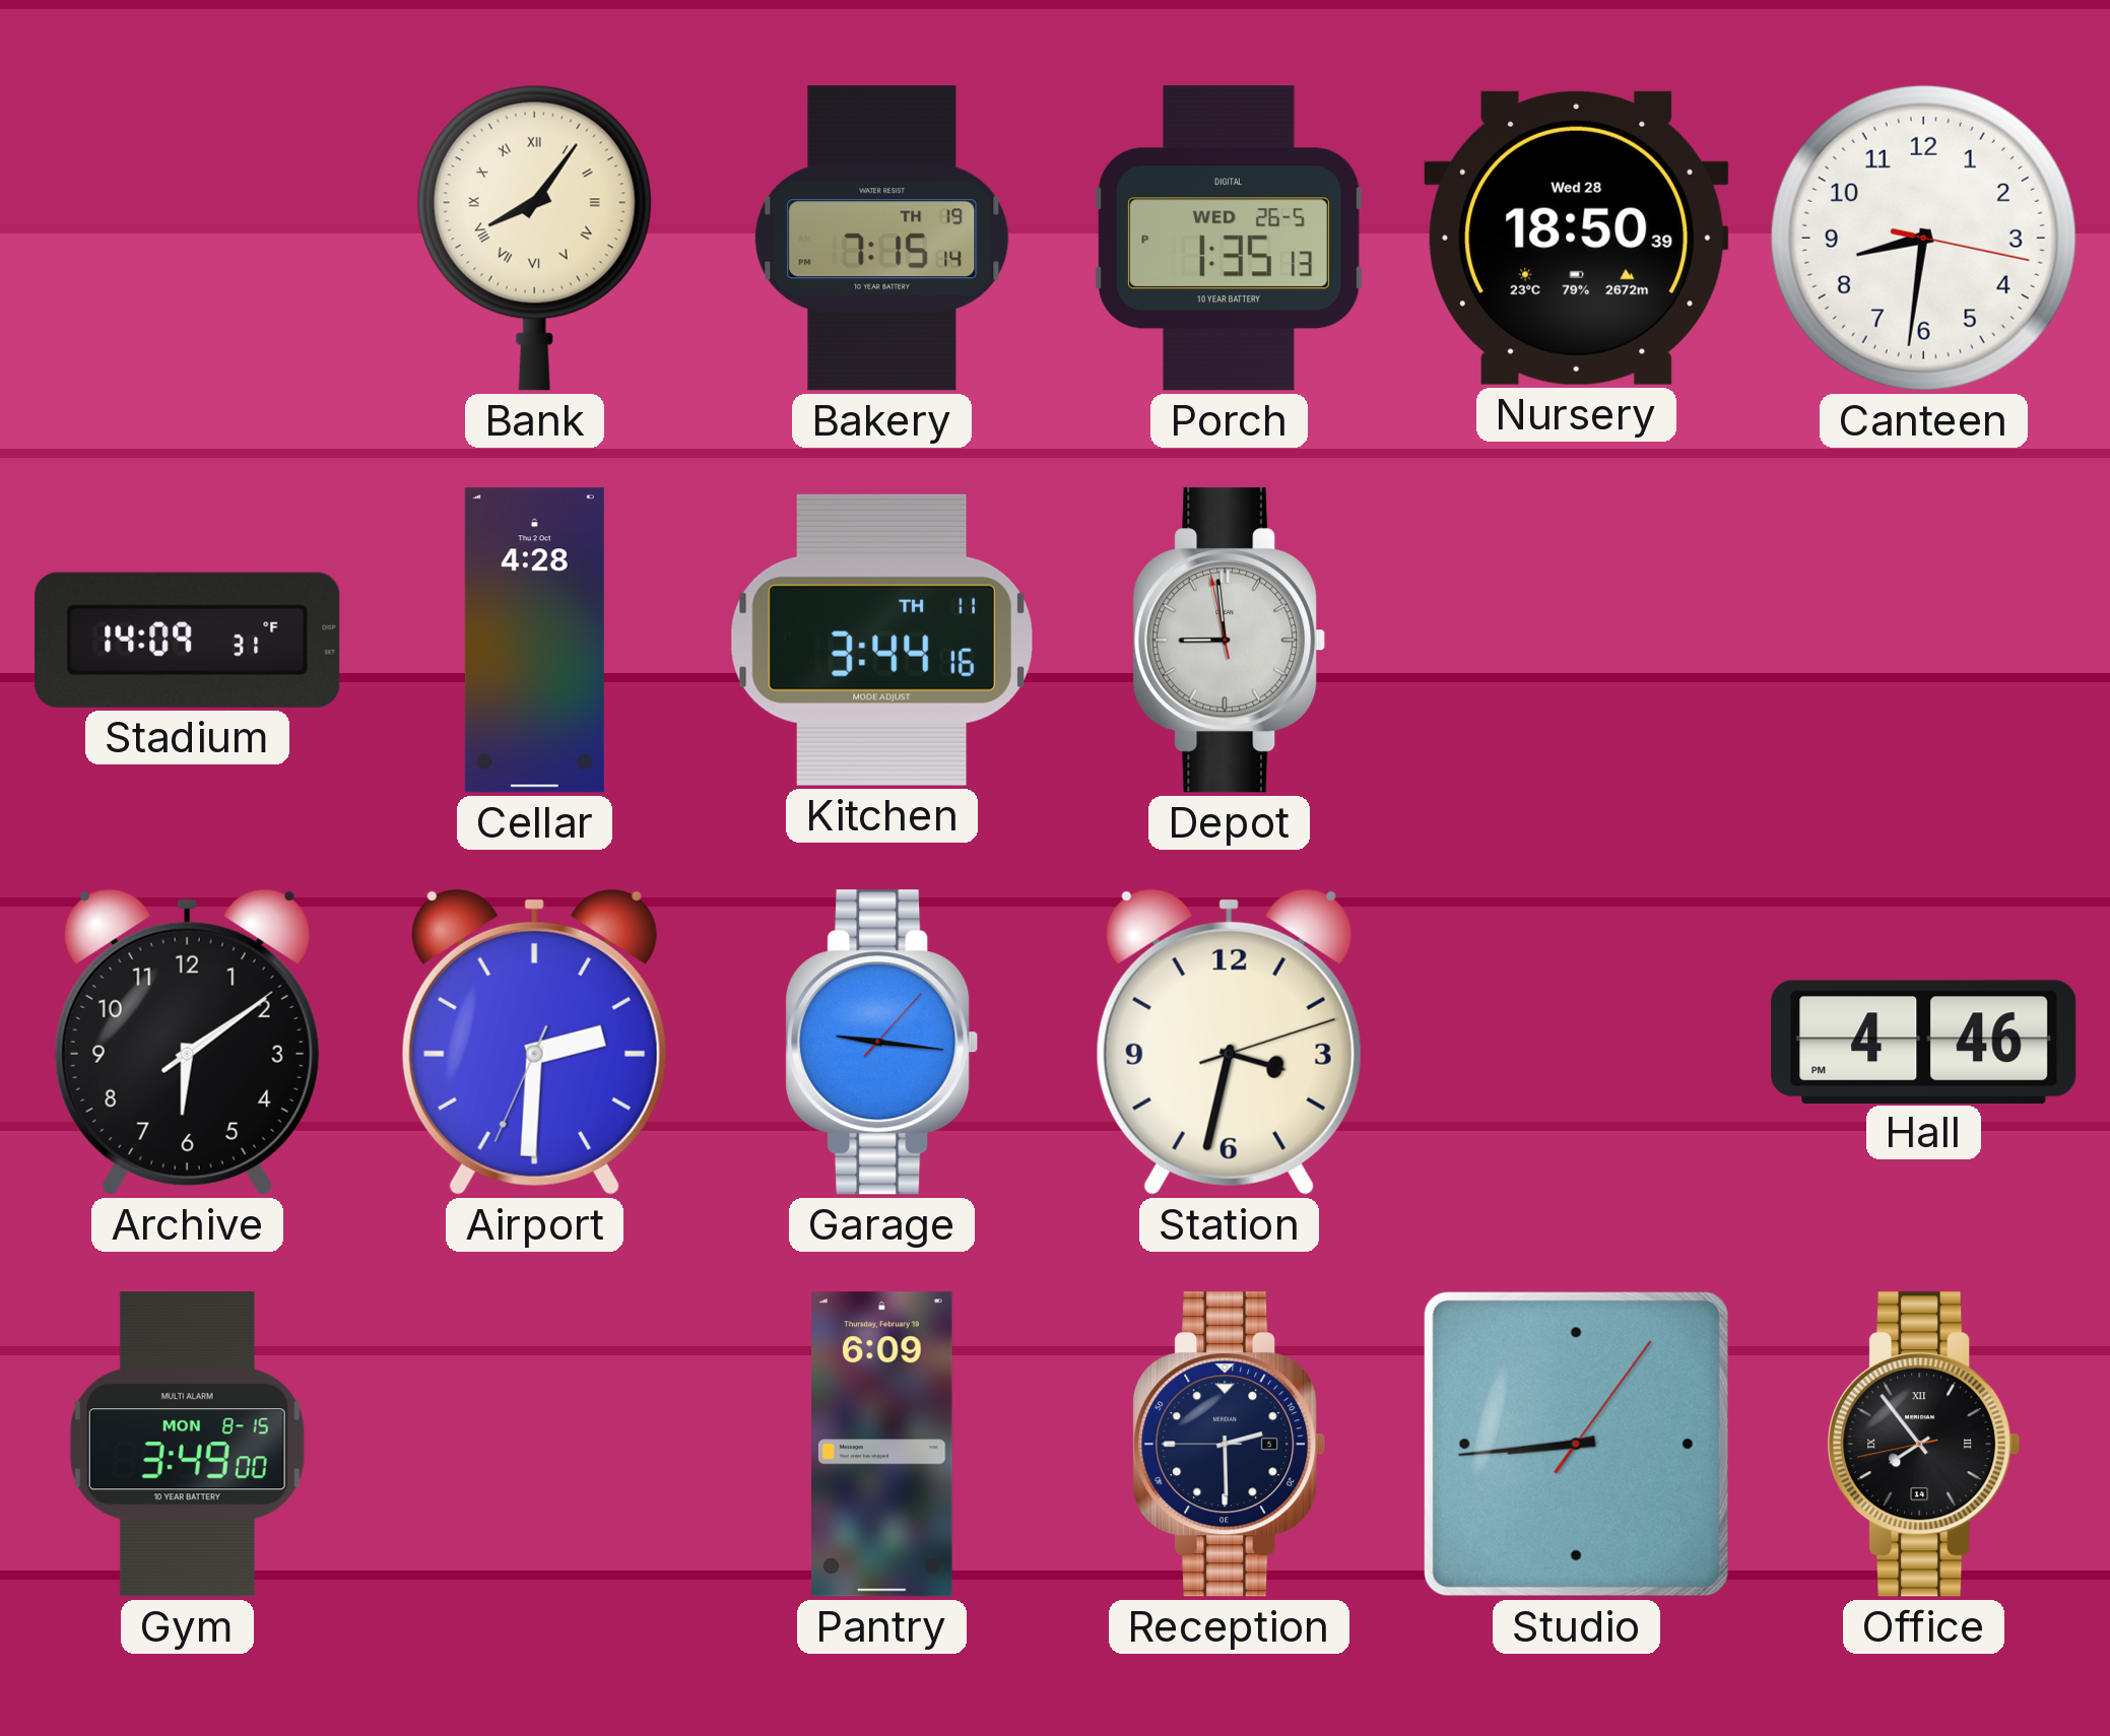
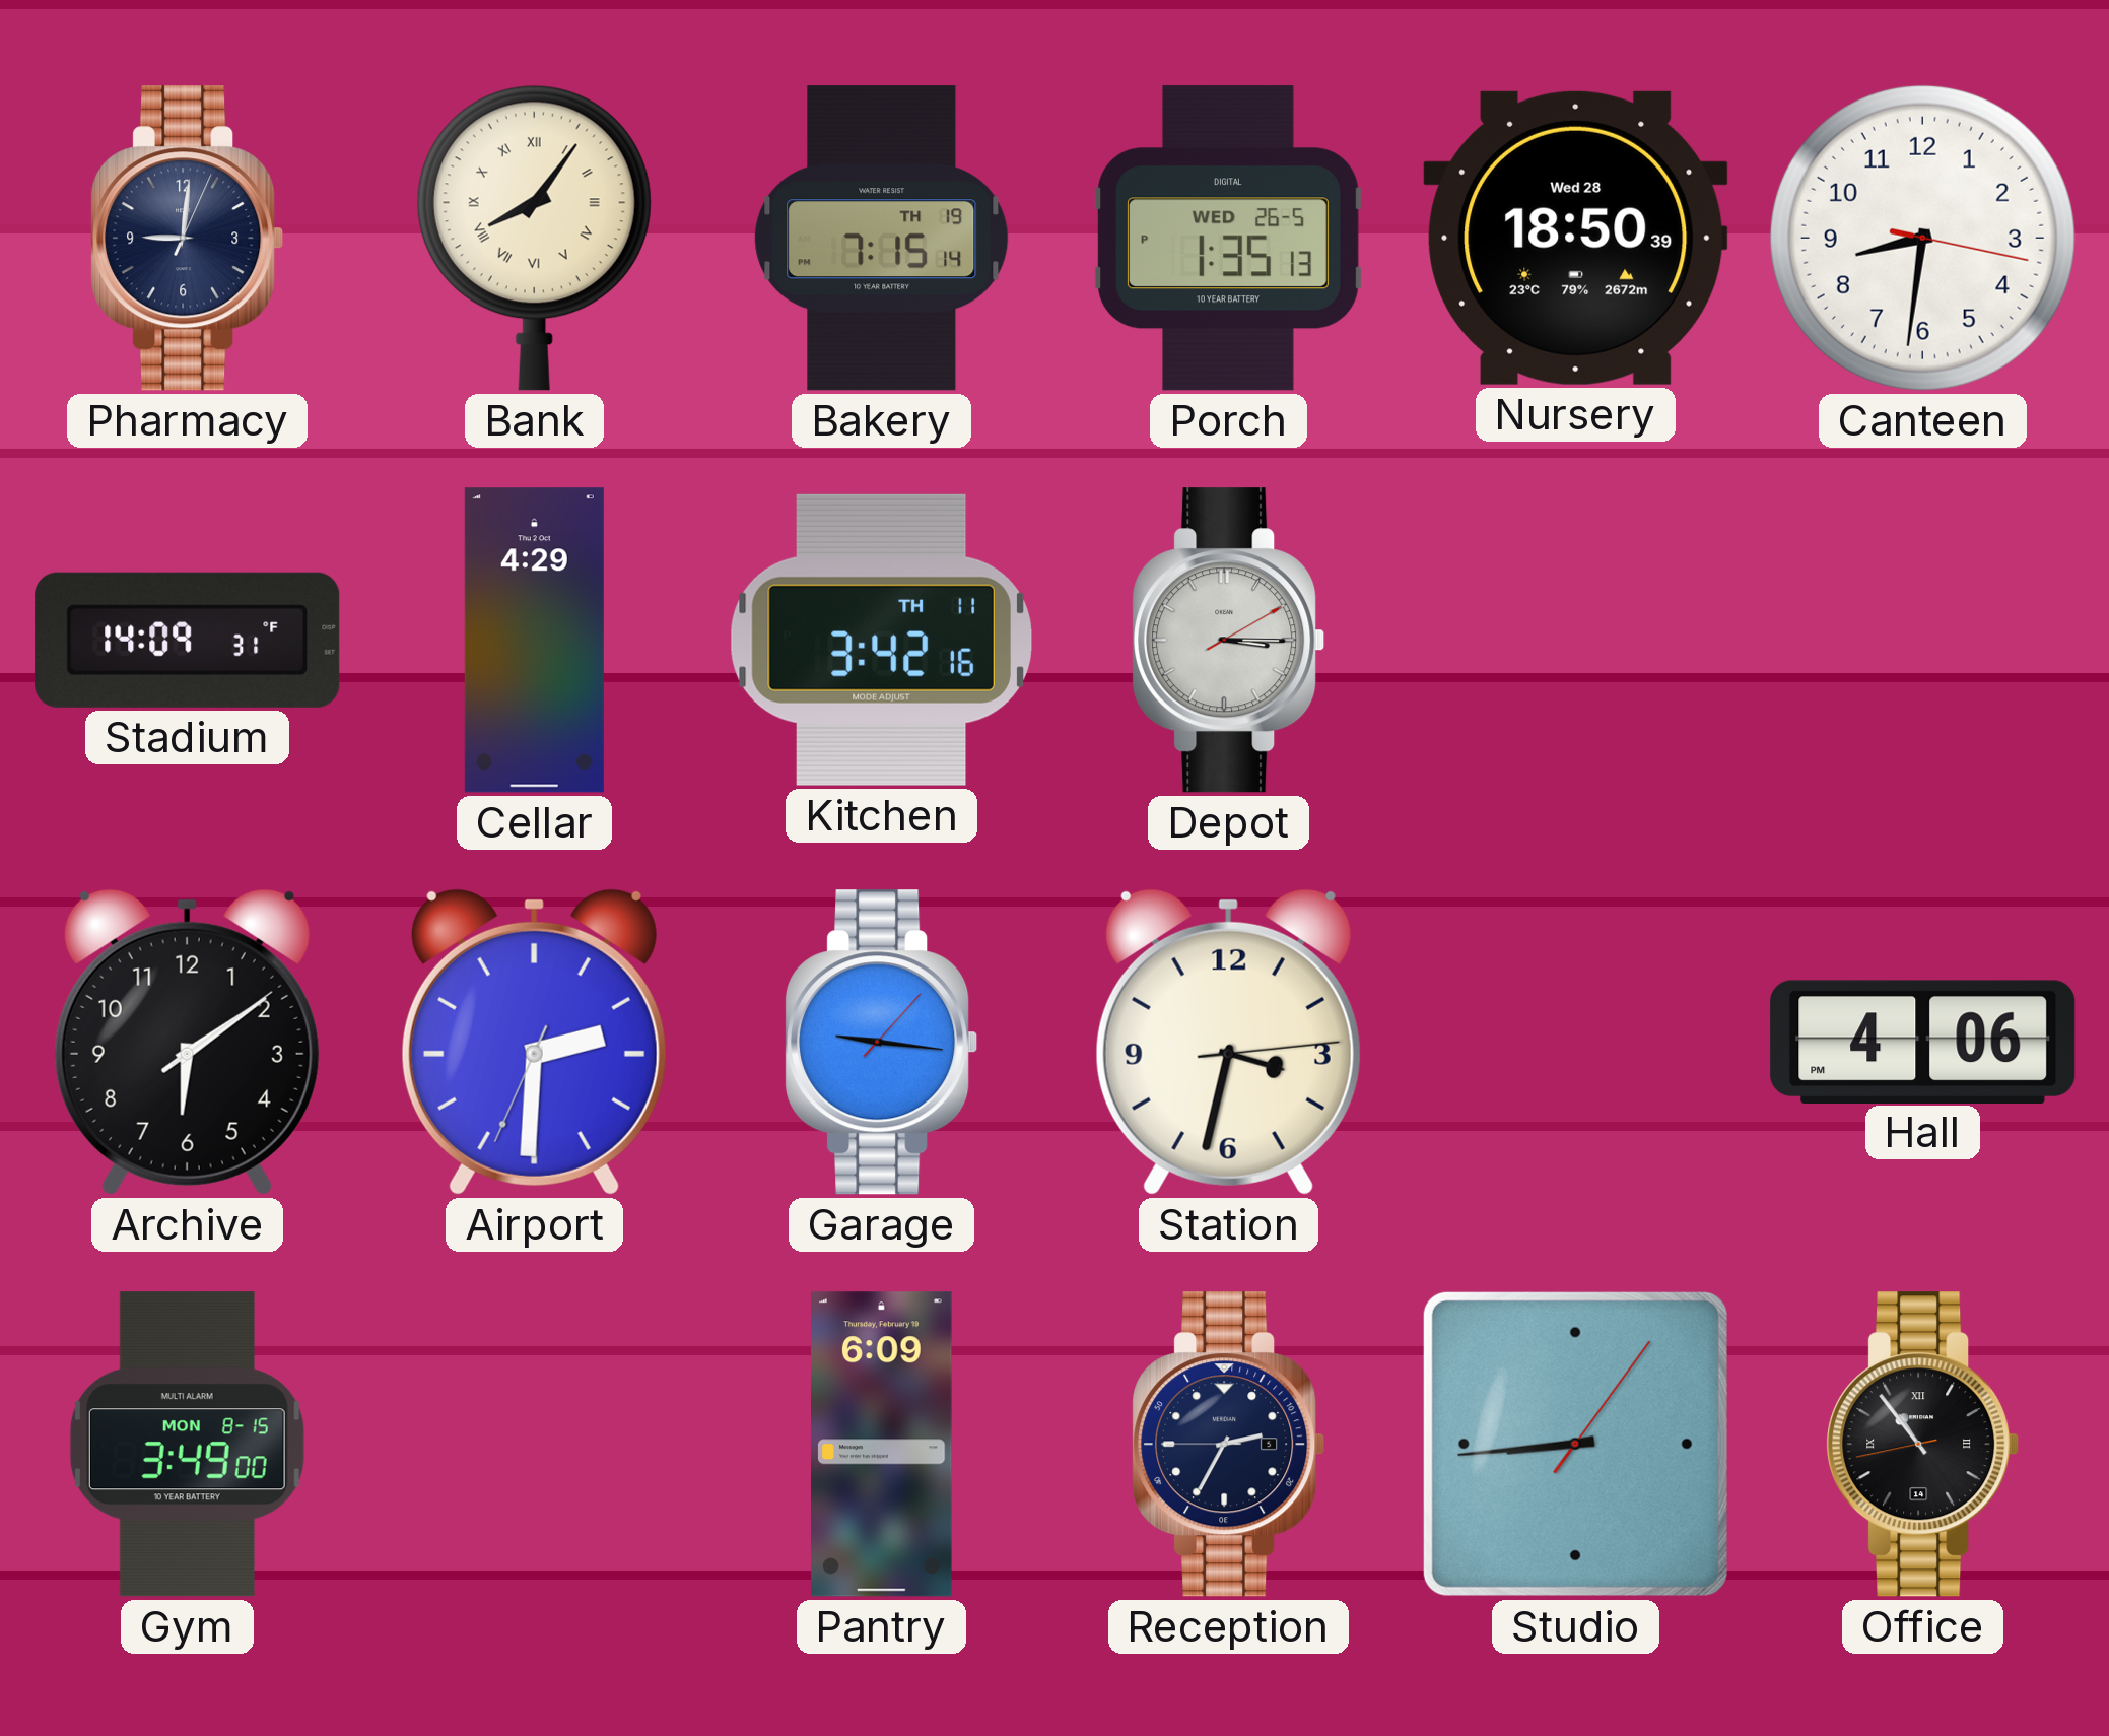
Pharmacy: none -> 9:01 (188, 239)
Cellar: 4:28 -> 4:29 (534, 641)
Kitchen: 3:44 -> 3:42 (881, 640)
Depot: 8:58 -> 3:15 (1229, 641)
Station: 3:32:12 -> 3:32:14 (1228, 1042)
Hall: 4:46 -> 4:06 (1923, 1042)
Reception: 2:29 -> 2:34 (1229, 1445)
Office: 7:53 -> 10:53 (1923, 1445)
